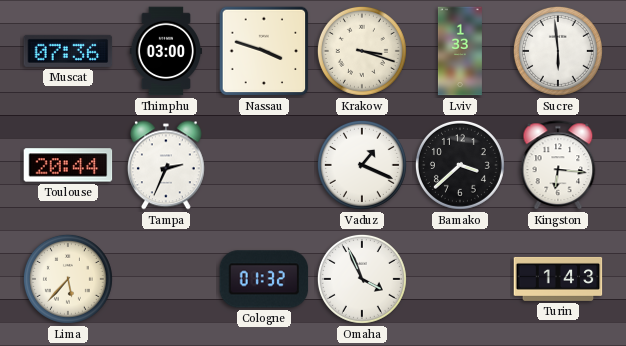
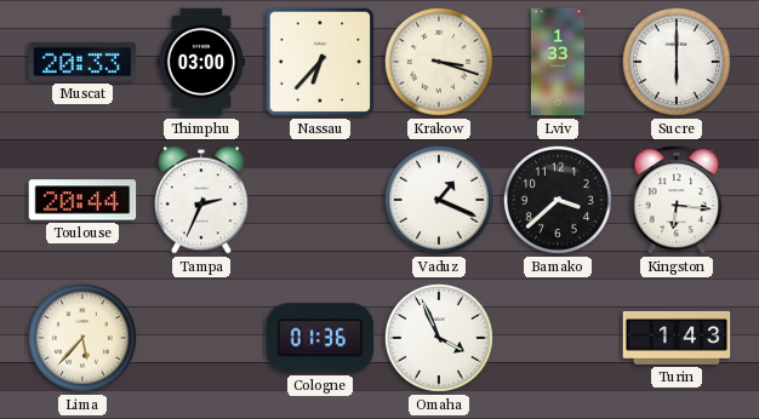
Muscat: 07:36 -> 20:33 (82, 62)
Nassau: 3:48 -> 6:37 (320, 62)
Sucre: 5:59 -> 6:00 (677, 62)
Cologne: 01:32 -> 01:36 (320, 338)
